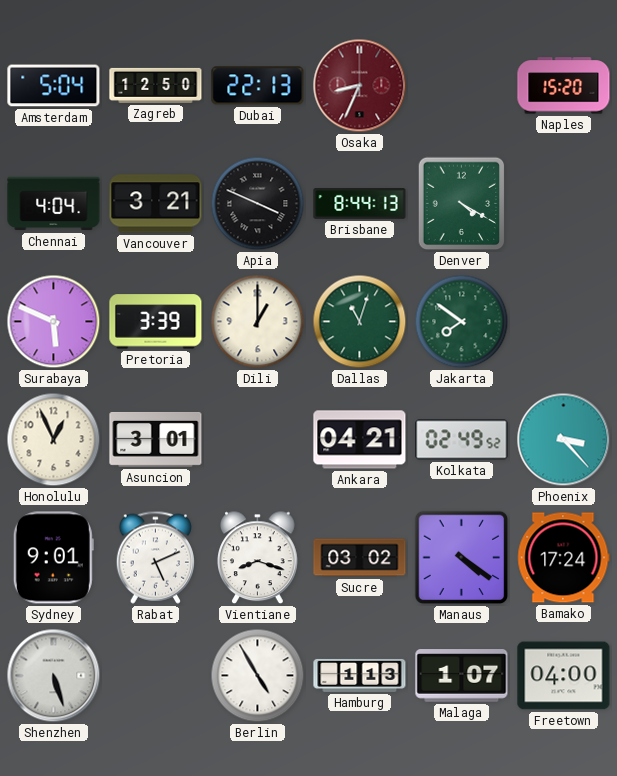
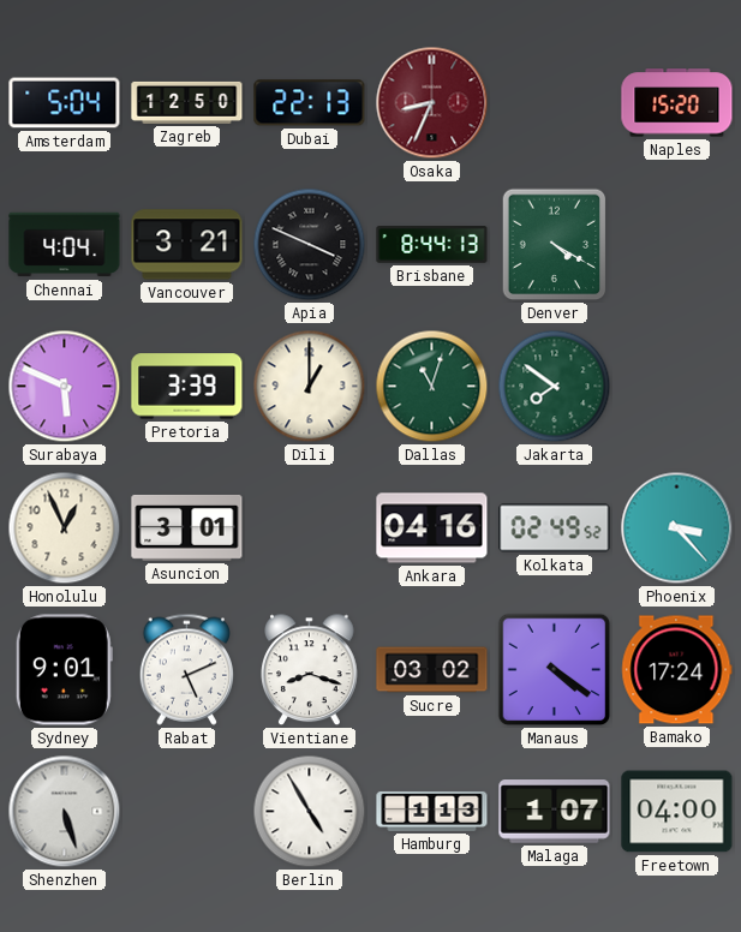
Ankara: 04:21 -> 04:16 (432, 528)
